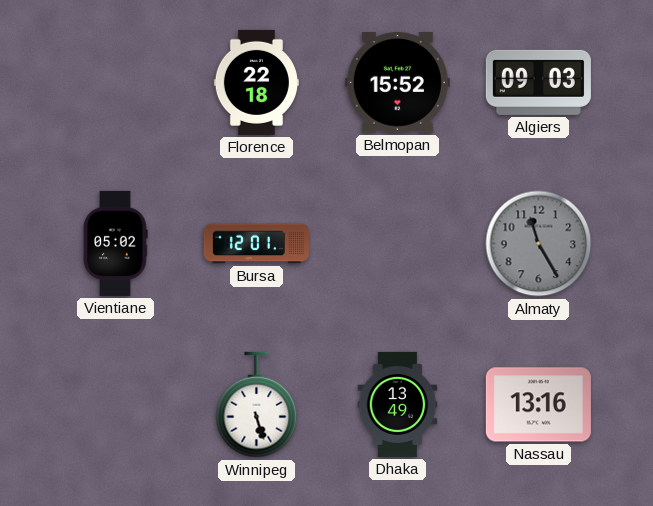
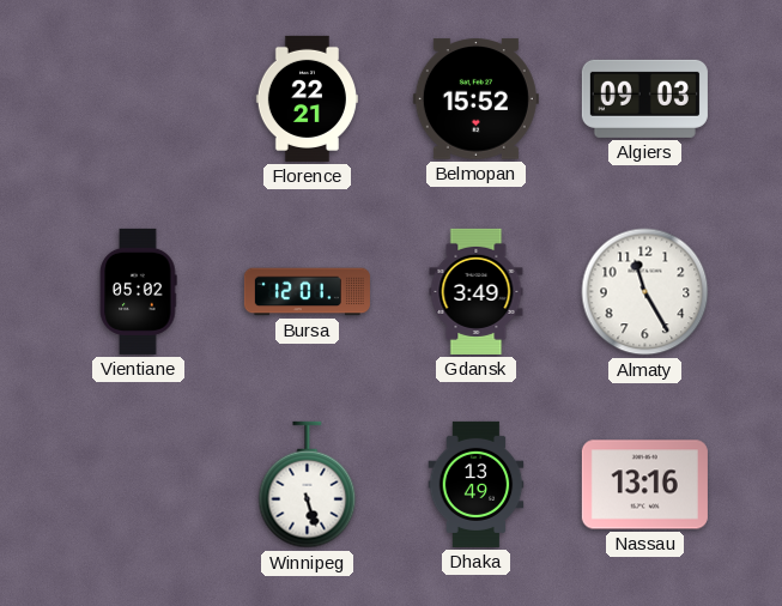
Florence: 22:18 -> 22:21 (307, 98)
Gdansk: none -> 3:49 (477, 291)
Almaty dial: grey -> white (645, 292)
